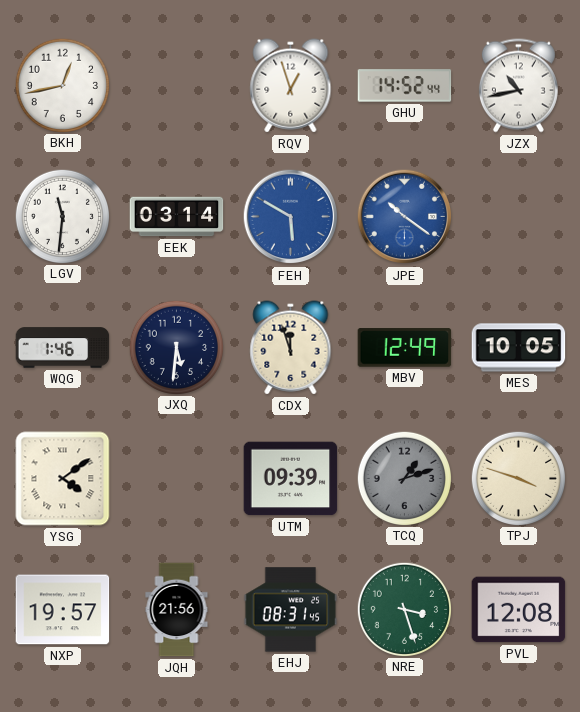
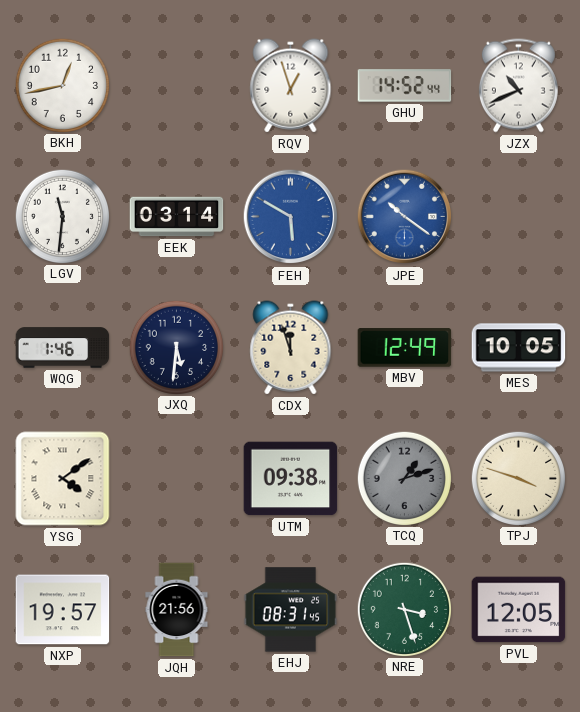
JZX: 10:43 -> 10:41 (518, 86)
UTM: 09:39 -> 09:38 (291, 479)
PVL: 12:08 -> 12:05 (519, 610)
